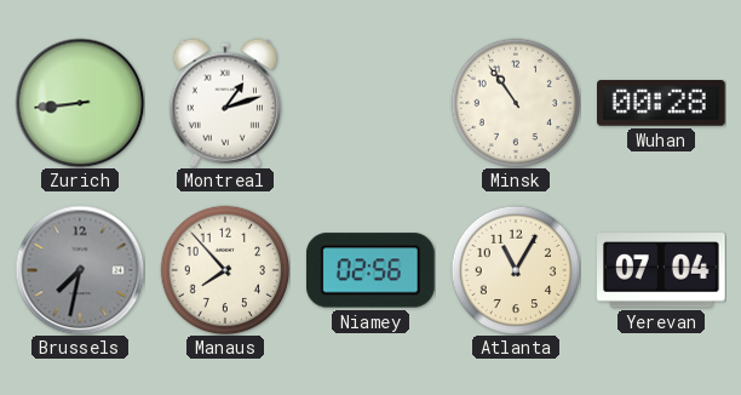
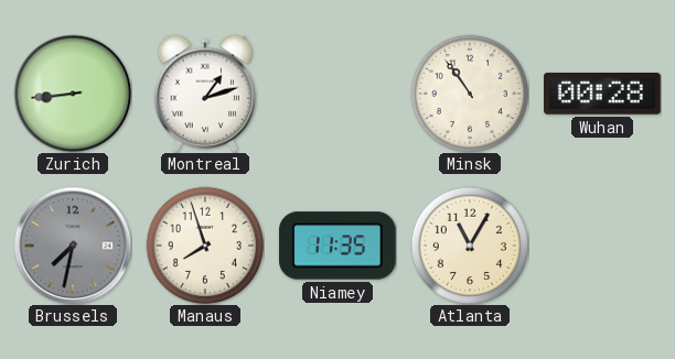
Manaus: 7:53 -> 7:57 (205, 246)
Niamey: 02:56 -> 11:35 (339, 246)
Yerevan: 07:04 -> none (662, 270)
